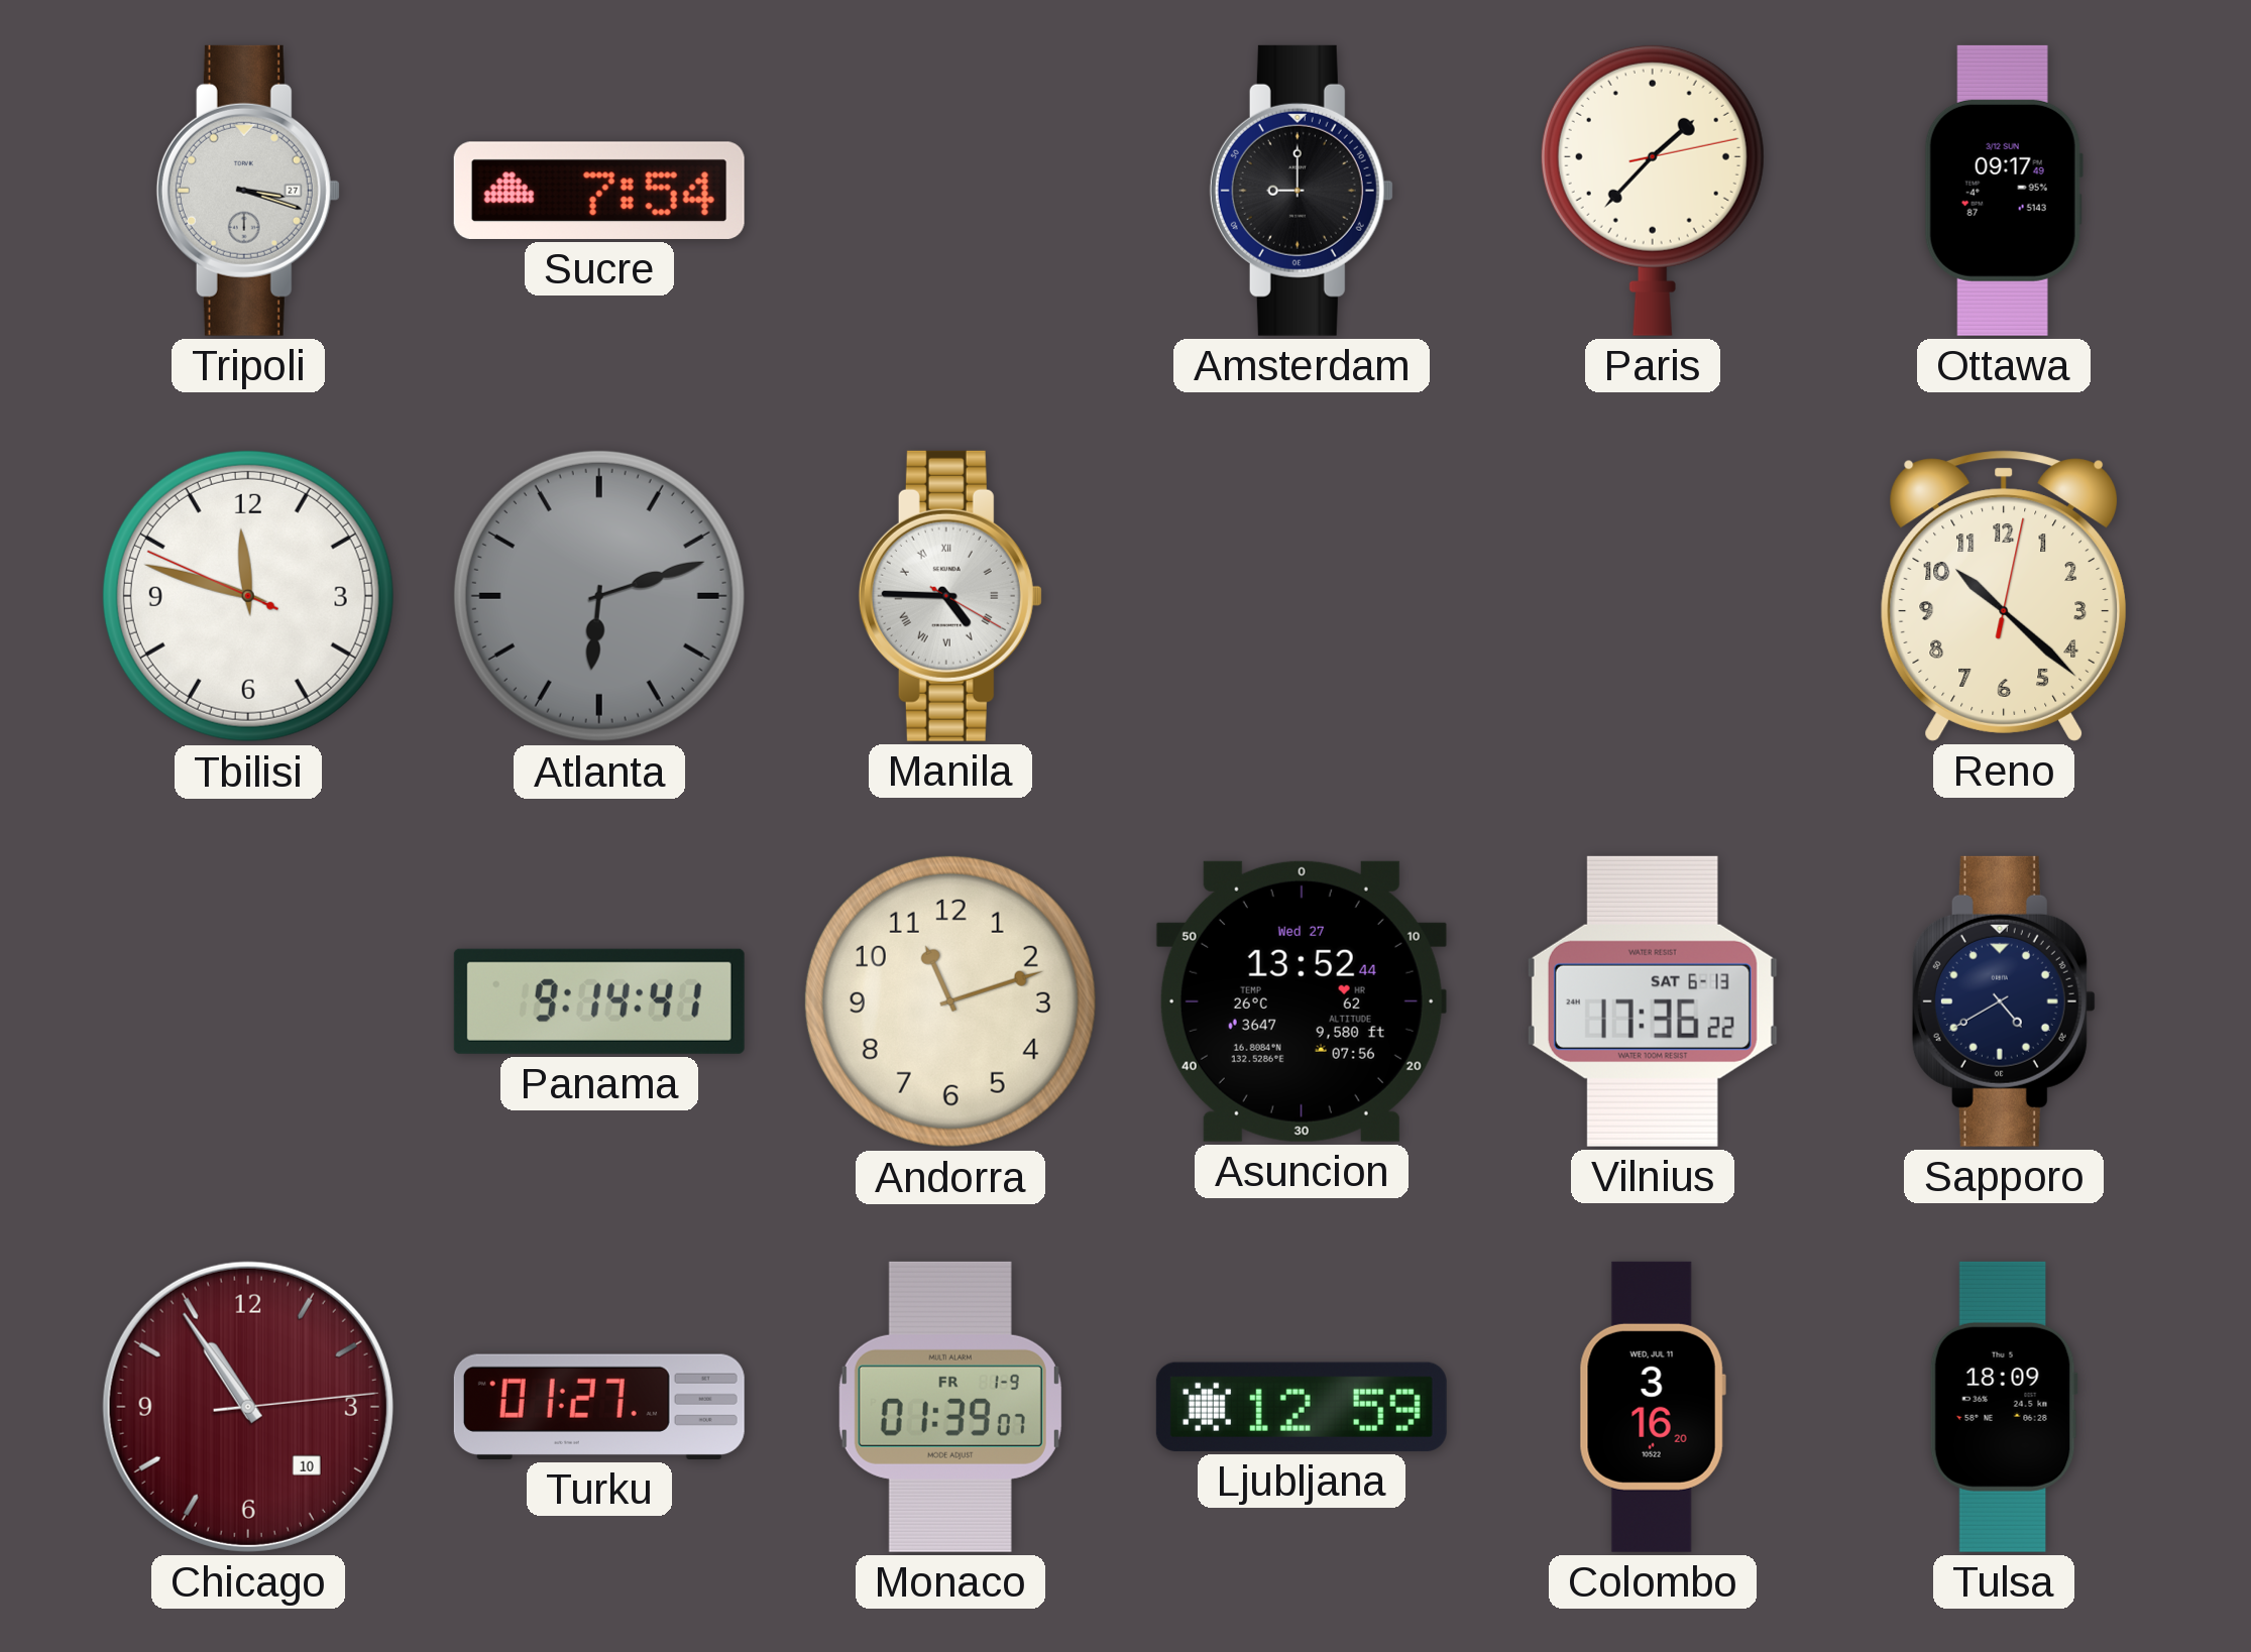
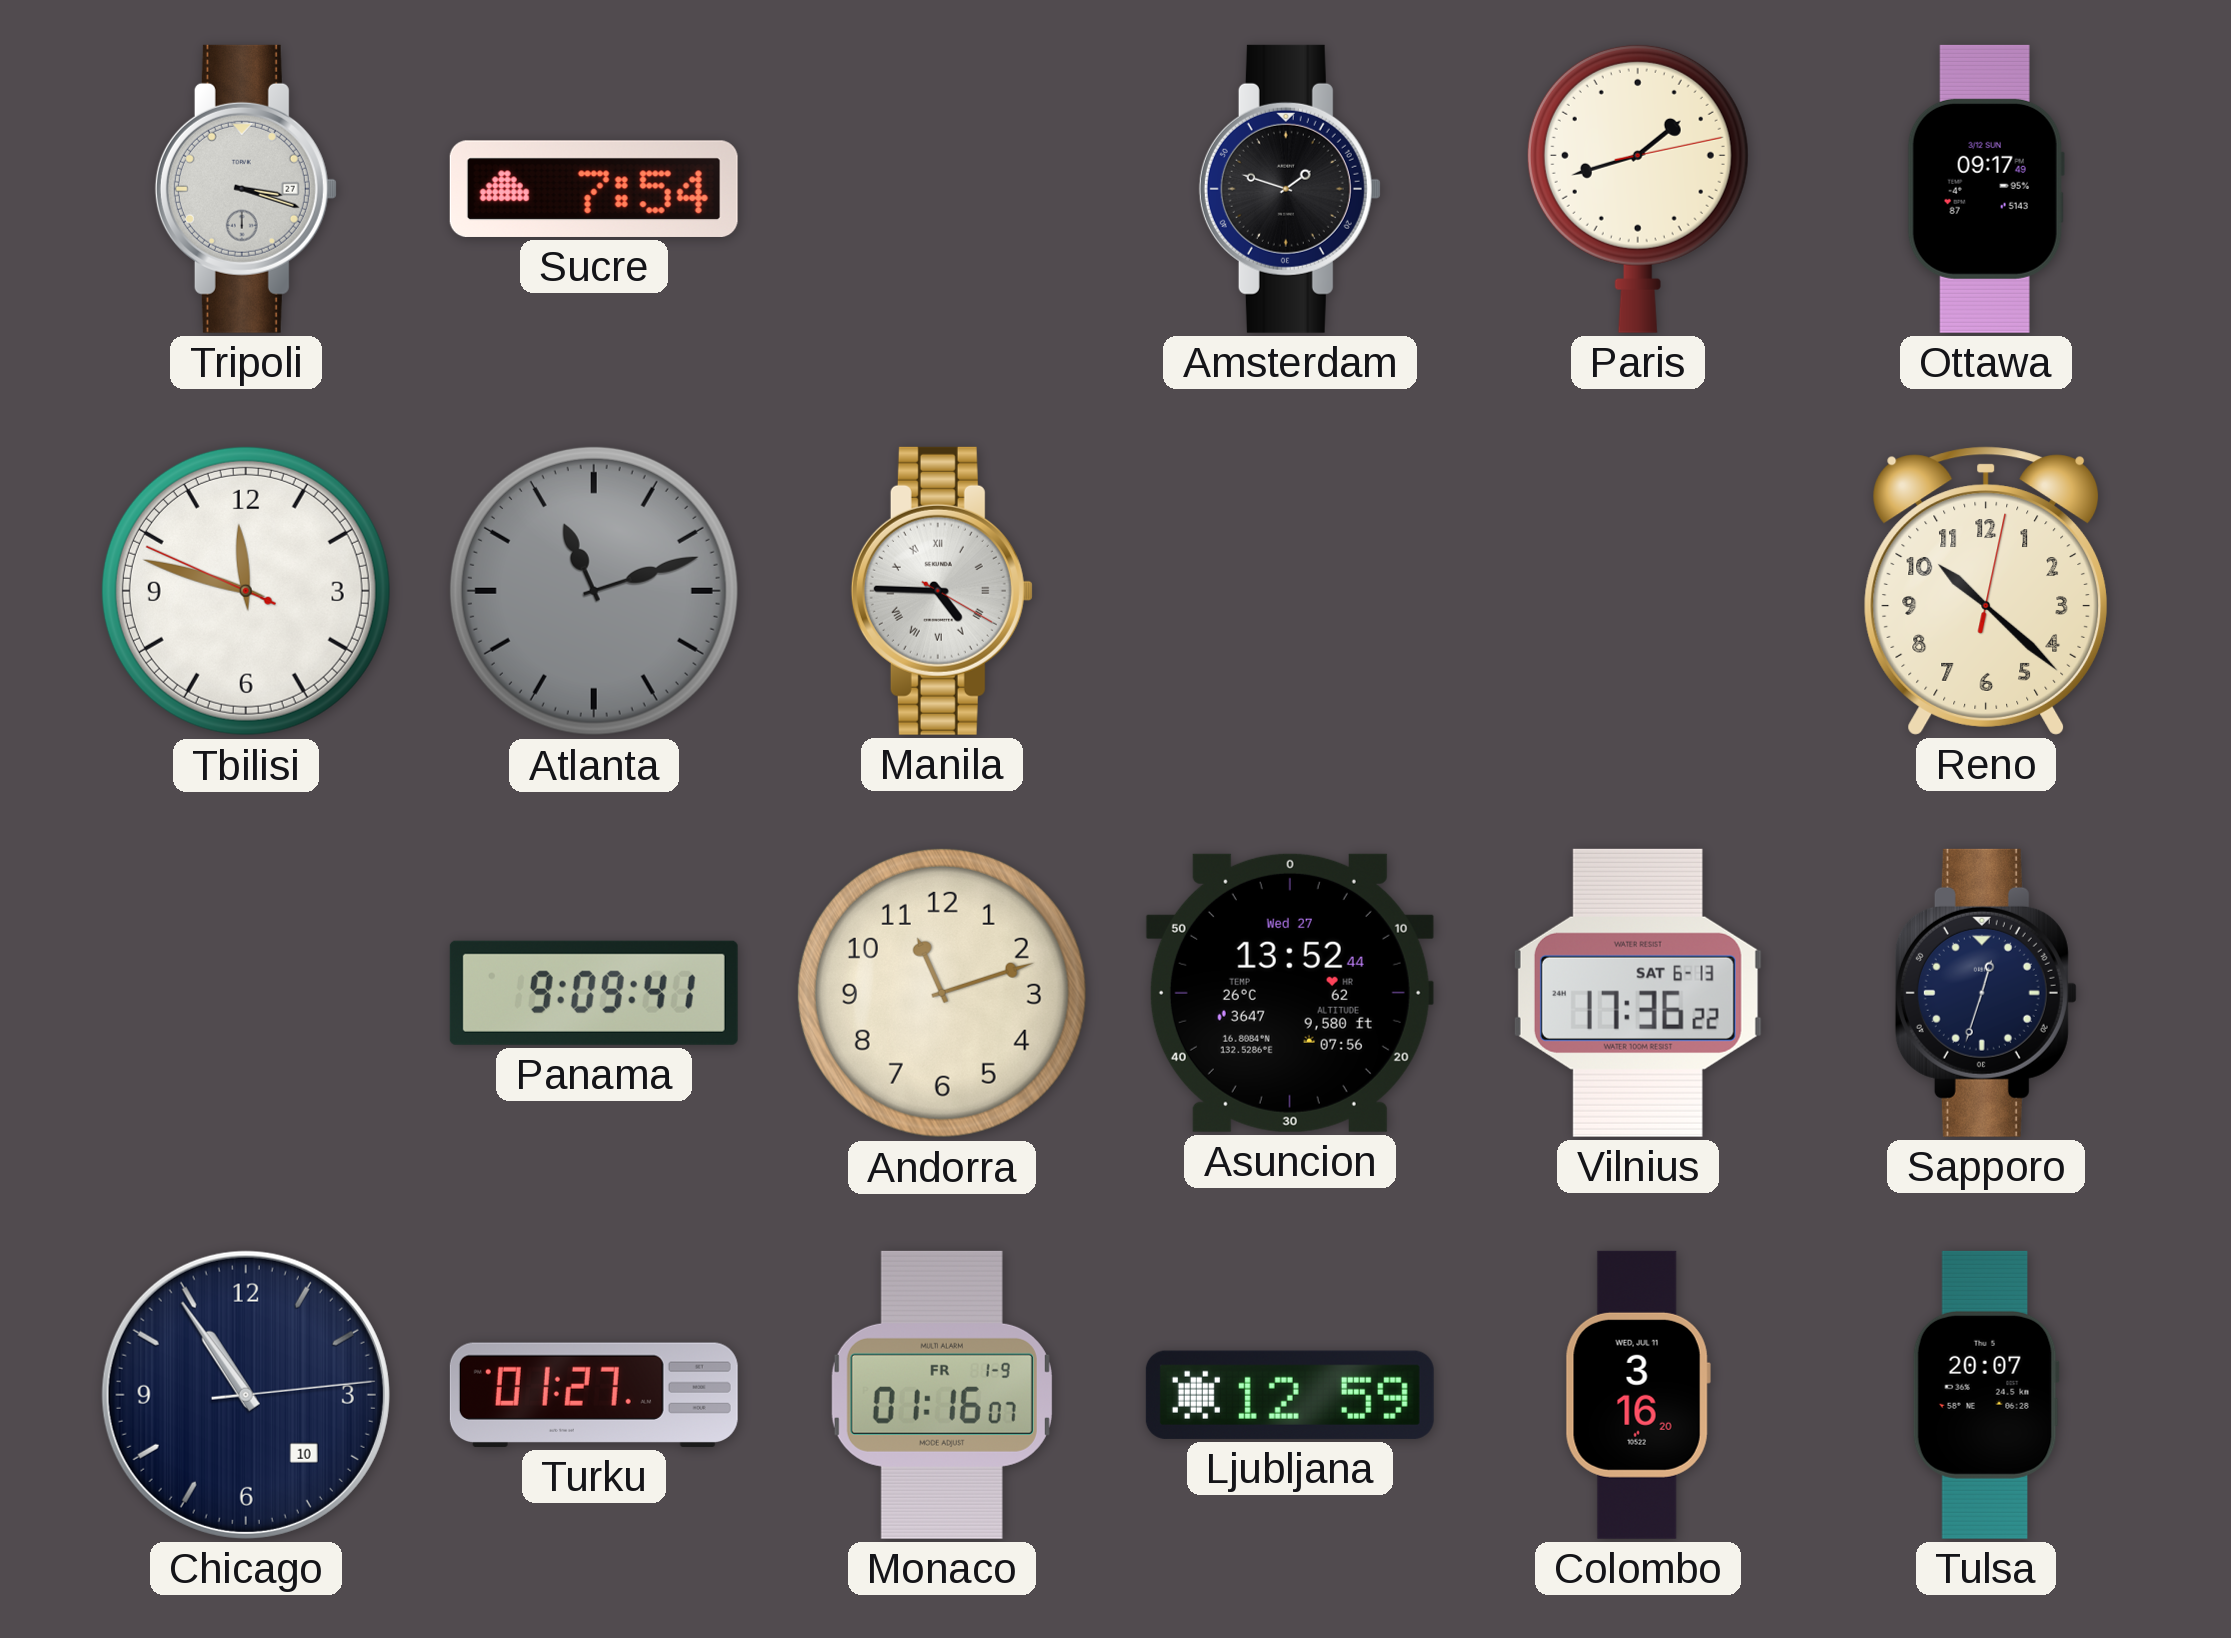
Amsterdam: 9:00 -> 1:48 (1290, 189)
Paris: 1:37 -> 1:42 (1638, 188)
Atlanta: 6:12 -> 11:12 (594, 591)
Panama: 9:14 -> 9:09 (594, 993)
Sapporo: 4:40 -> 12:33 (1986, 993)
Chicago dial: burgundy -> navy (246, 1395)
Monaco: 01:39 -> 01:16 (942, 1395)
Tulsa: 18:09 -> 20:07 (1986, 1395)
